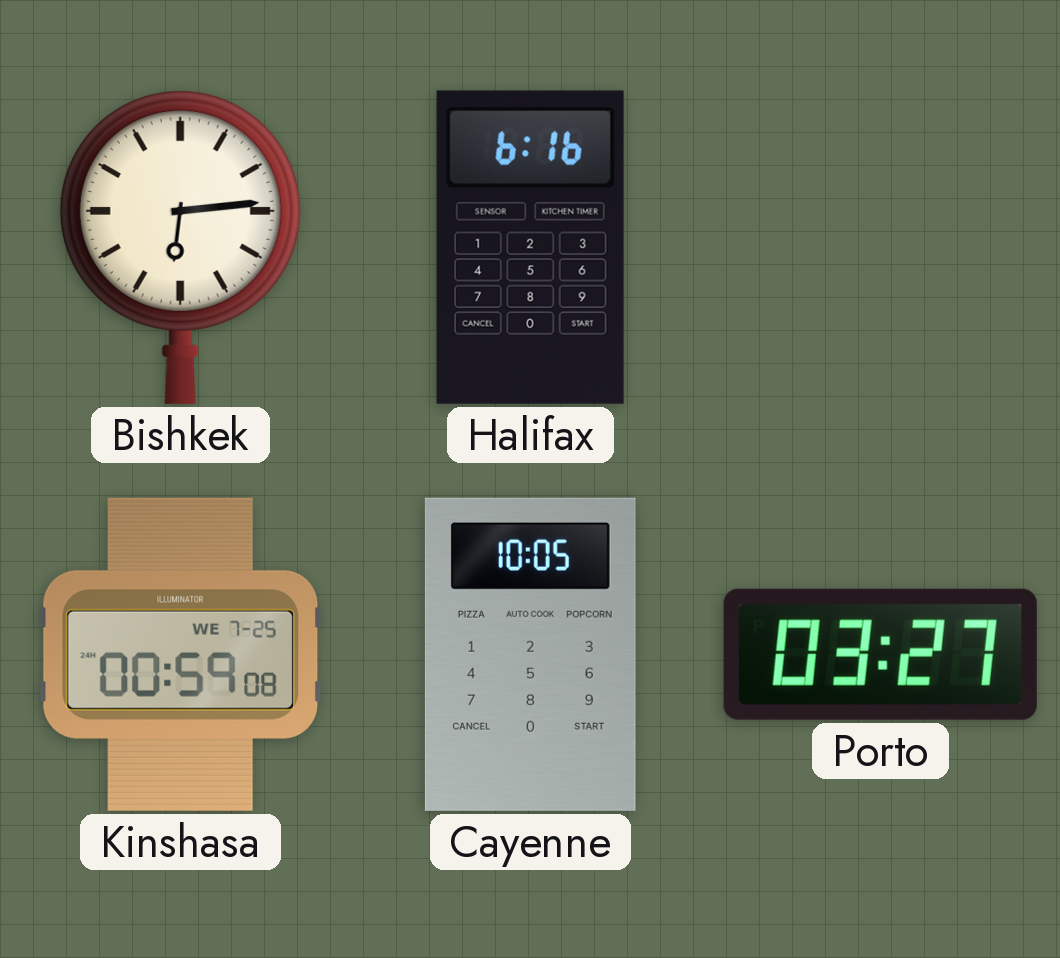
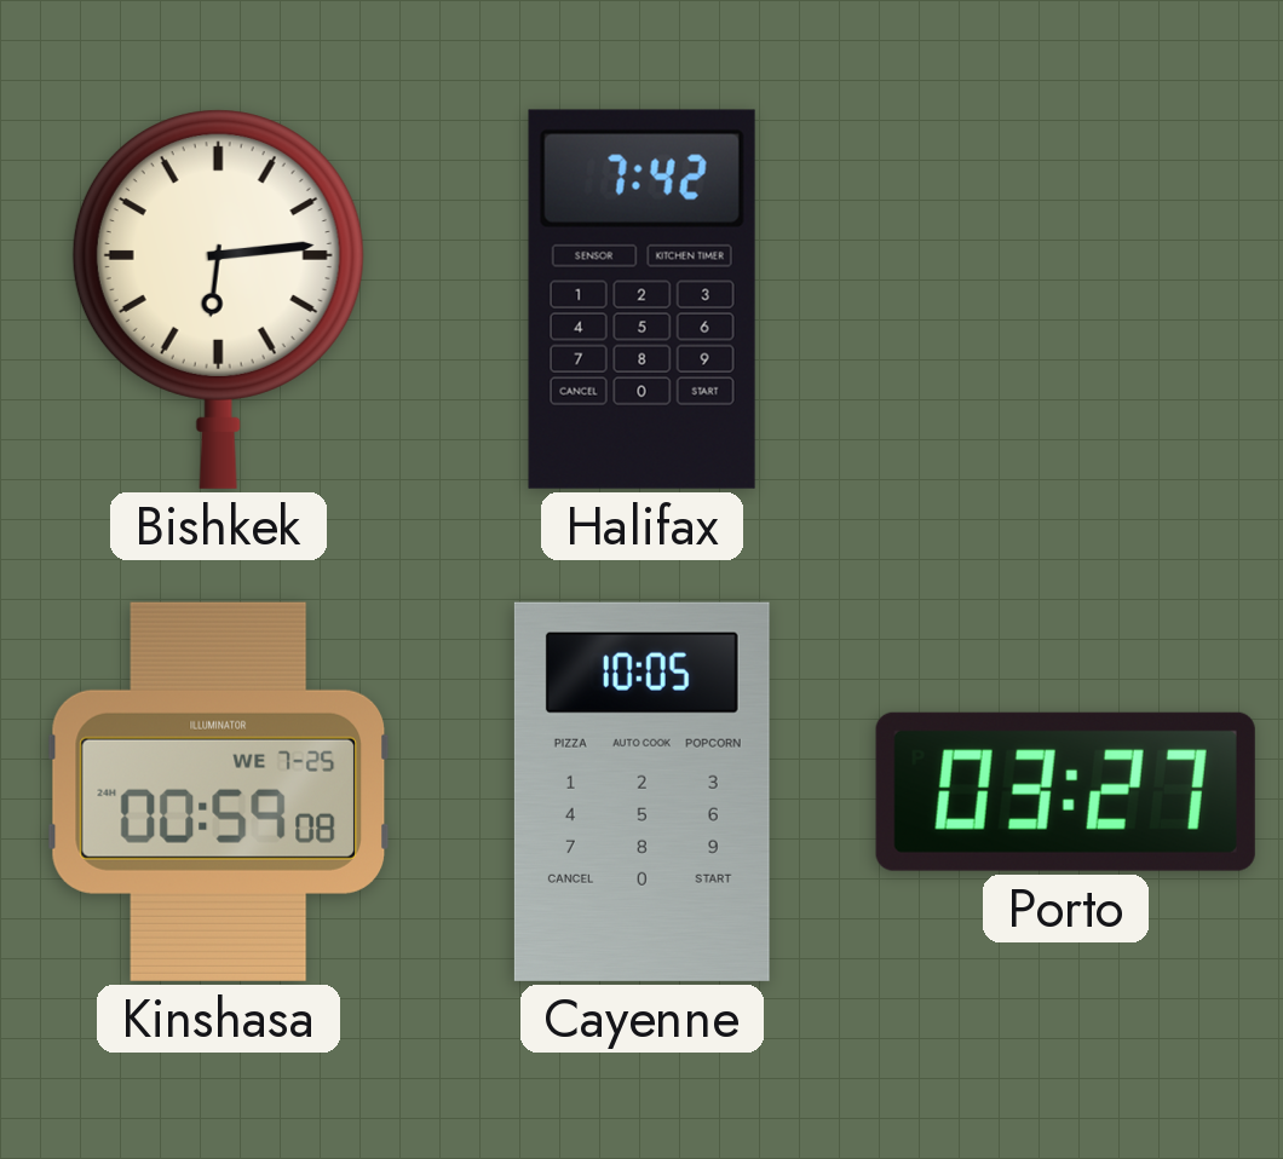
Halifax: 6:16 -> 7:42 (641, 299)
